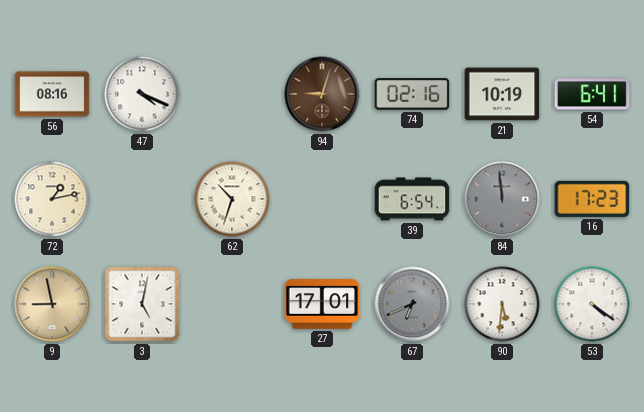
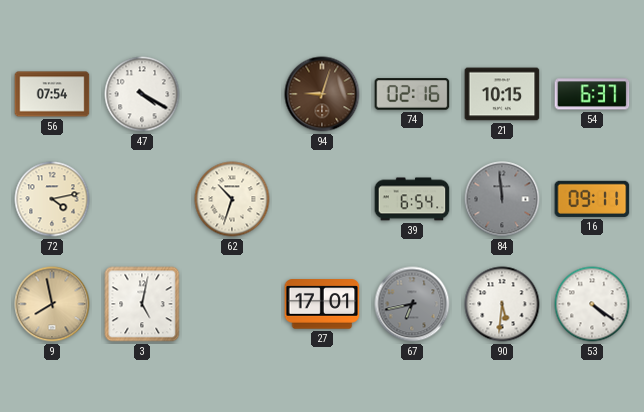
56: 08:16 -> 07:54 (52, 94)
47: 4:19 -> 4:20 (142, 94)
21: 10:19 -> 10:15 (502, 94)
54: 6:41 -> 6:37 (592, 94)
72: 1:13 -> 4:13 (52, 199)
16: 17:23 -> 09:11 (592, 199)
9: 8:58 -> 7:58 (52, 304)
67: 6:41 -> 6:43 (412, 304)
